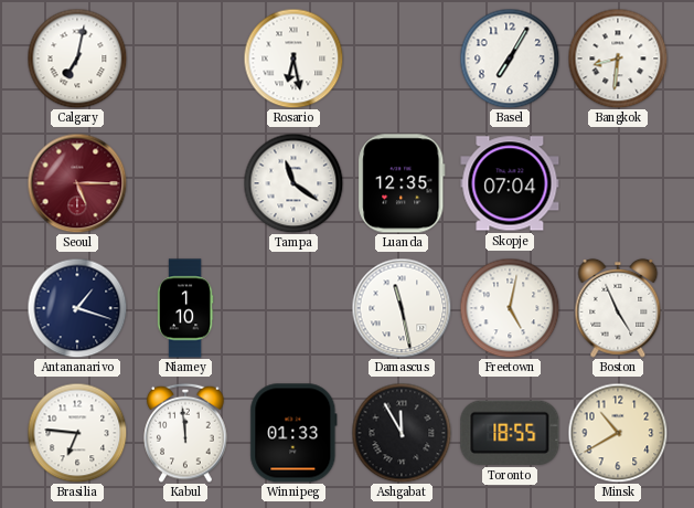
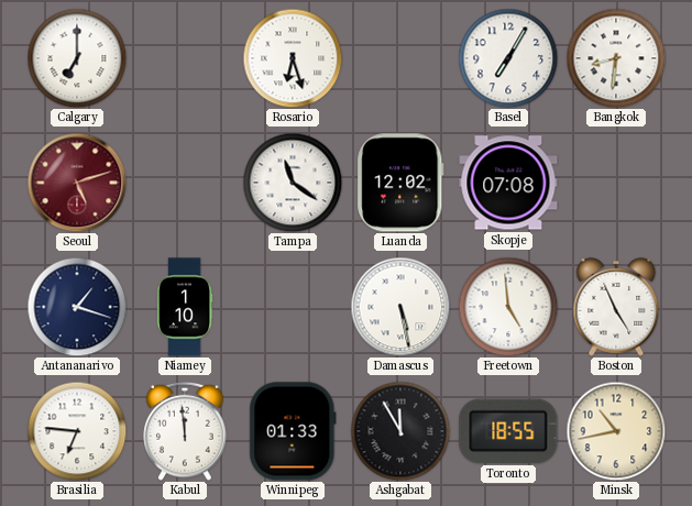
Calgary: 7:02 -> 7:00 (77, 58)
Rosario: 6:28 -> 6:27 (293, 58)
Seoul: 5:15 -> 5:12 (77, 183)
Luanda: 12:35 -> 12:02 (400, 183)
Skopje: 07:04 -> 07:08 (508, 183)
Damascus: 11:28 -> 5:28 (400, 307)
Freetown: 5:02 -> 4:59 (508, 307)
Minsk: 10:40 -> 10:43 (616, 431)
